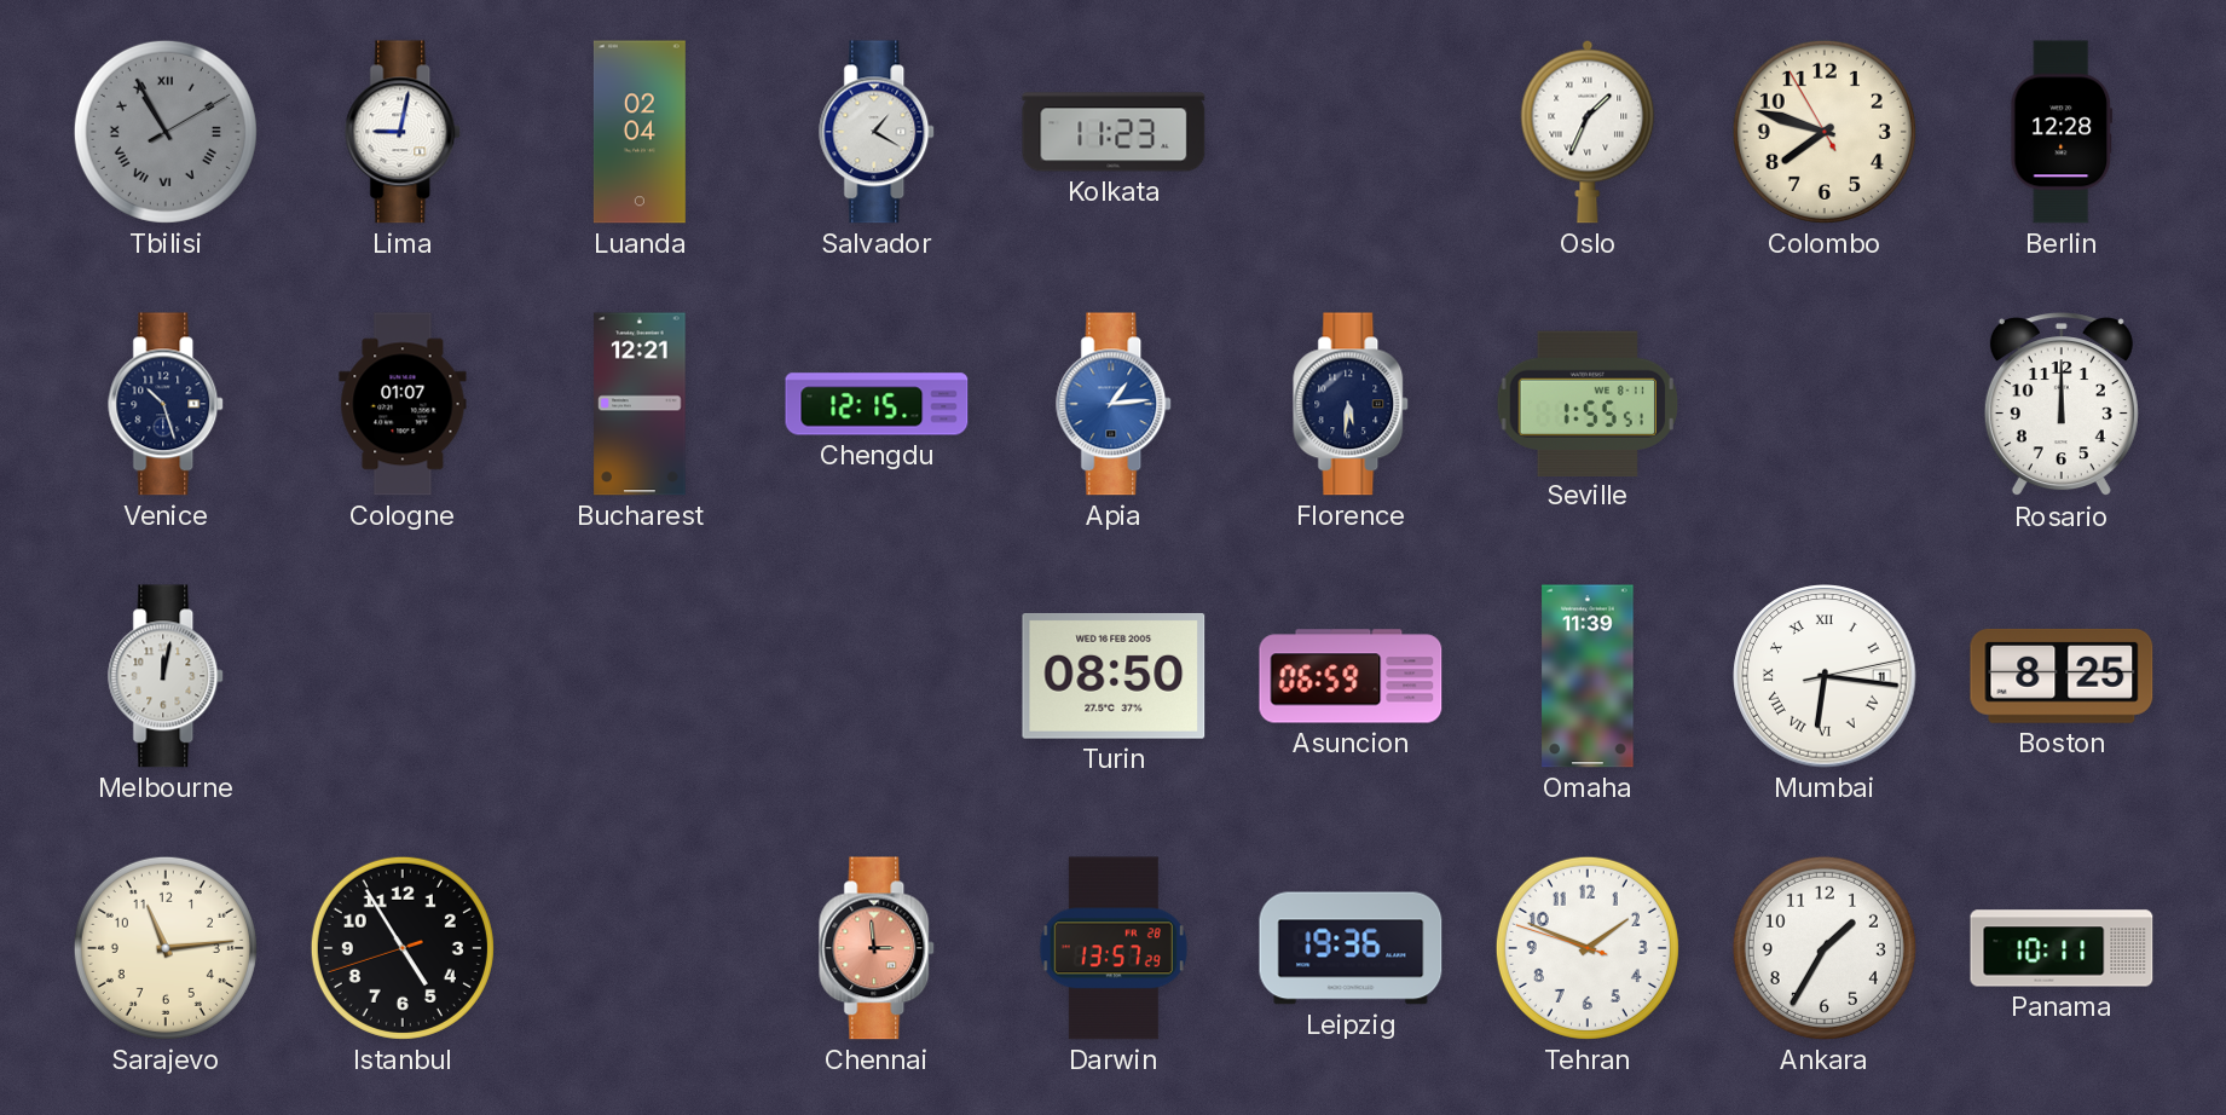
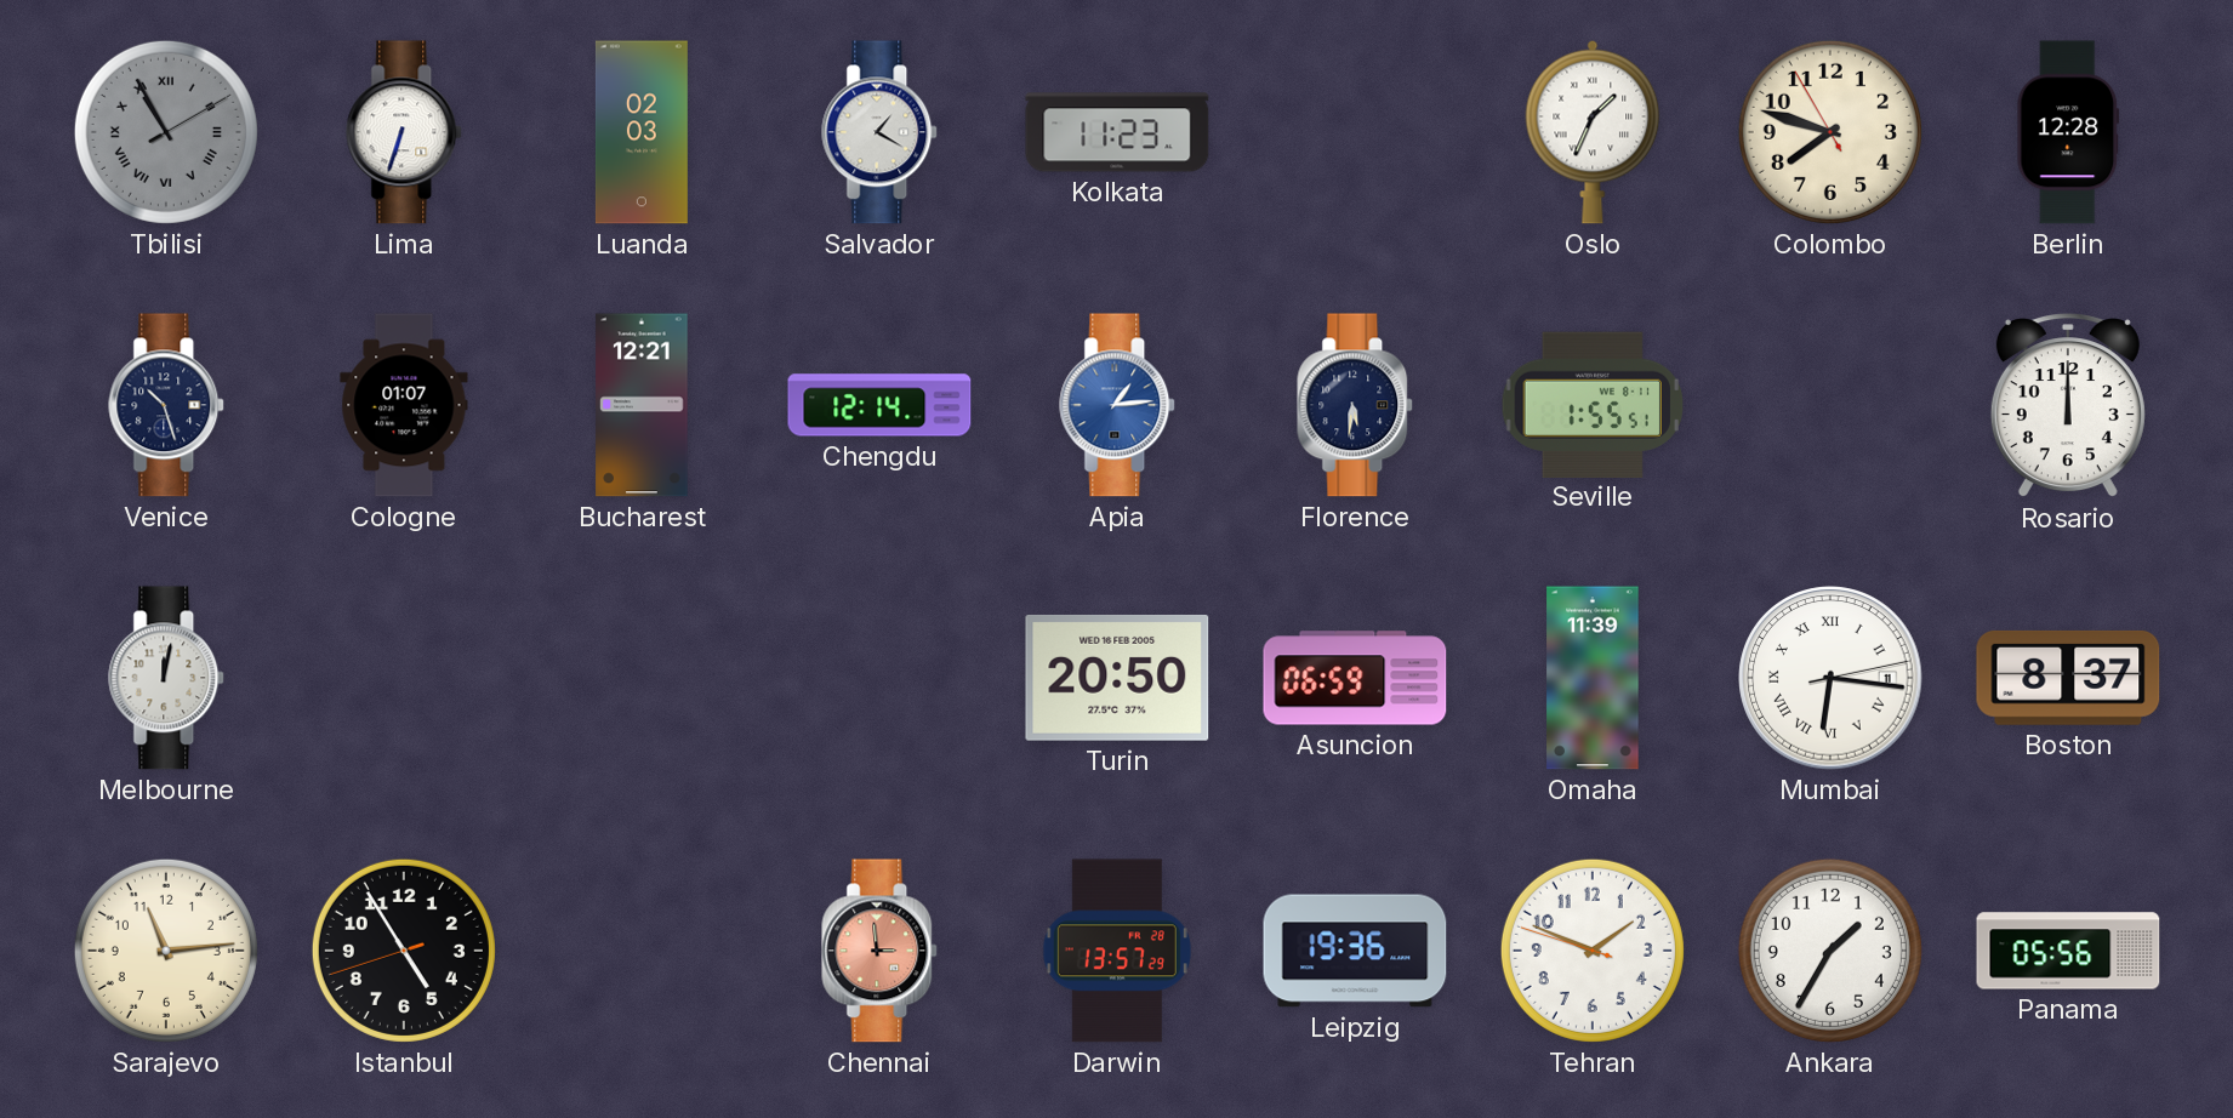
Lima: 9:02 -> 6:33 (405, 132)
Luanda: 02:04 -> 02:03 (642, 132)
Chengdu: 12:15 -> 12:14 (879, 405)
Turin: 08:50 -> 20:50 (1117, 678)
Boston: 8:25 -> 8:37 (2068, 678)
Panama: 10:11 -> 05:56 (2068, 951)
